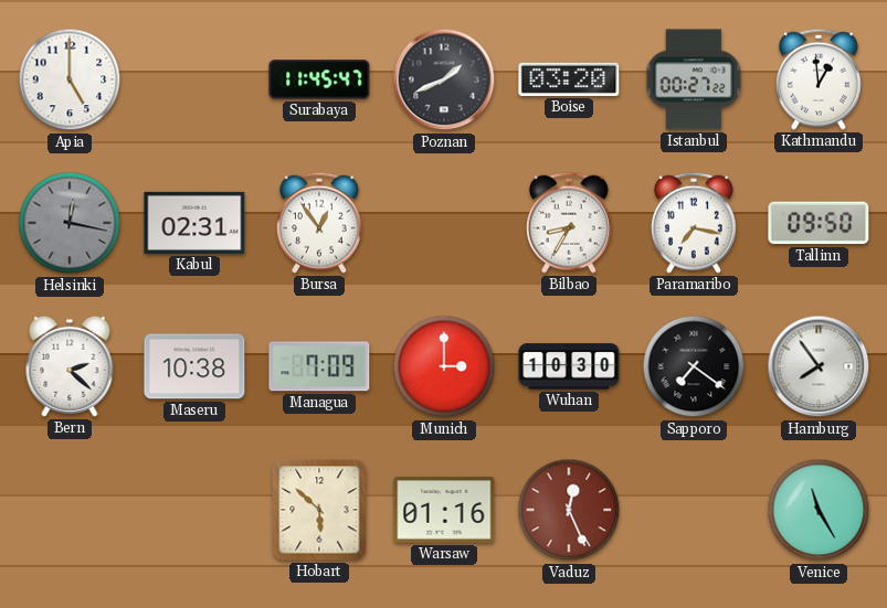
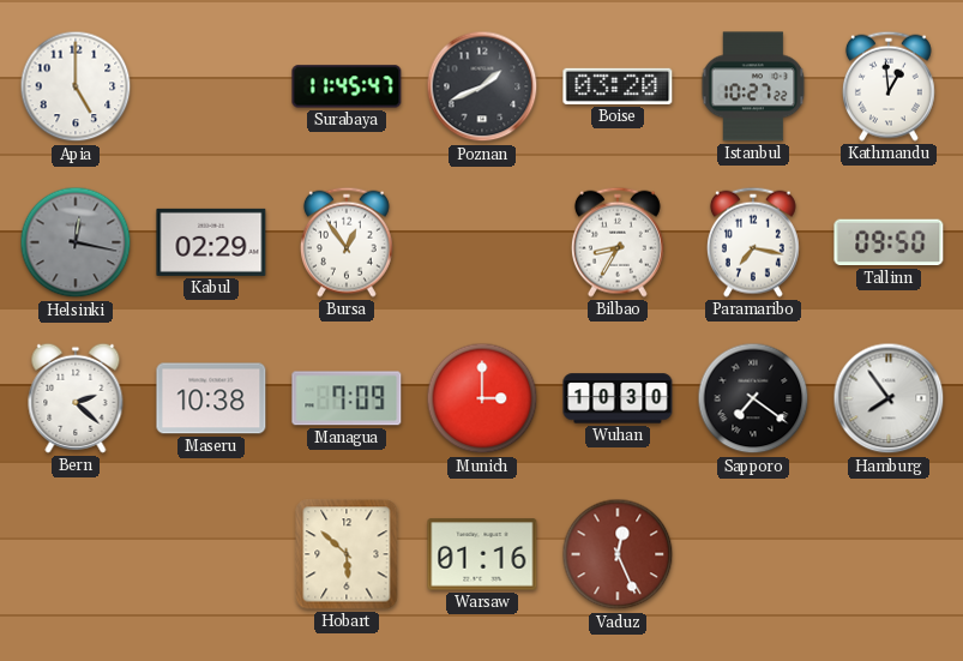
Istanbul: 00:27 -> 10:27 (753, 86)
Kabul: 02:31 -> 02:29 (211, 242)
Venice: 11:25 -> none (819, 510)
